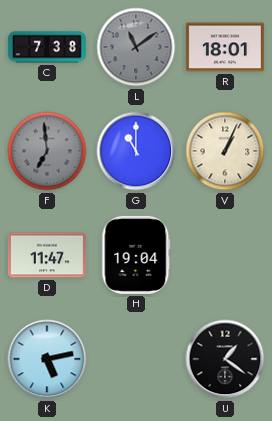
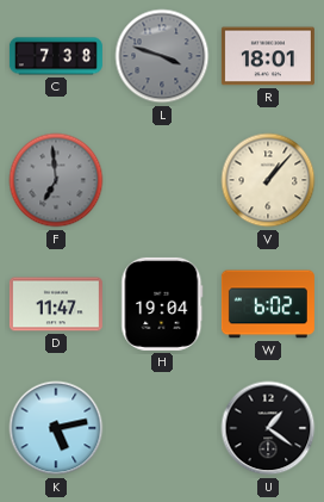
L: 11:09 -> 3:48 (162, 56)
G: 11:00 -> none (136, 151)
V: 1:04 -> 1:07 (268, 180)
W: none -> 6:02 (268, 304)
